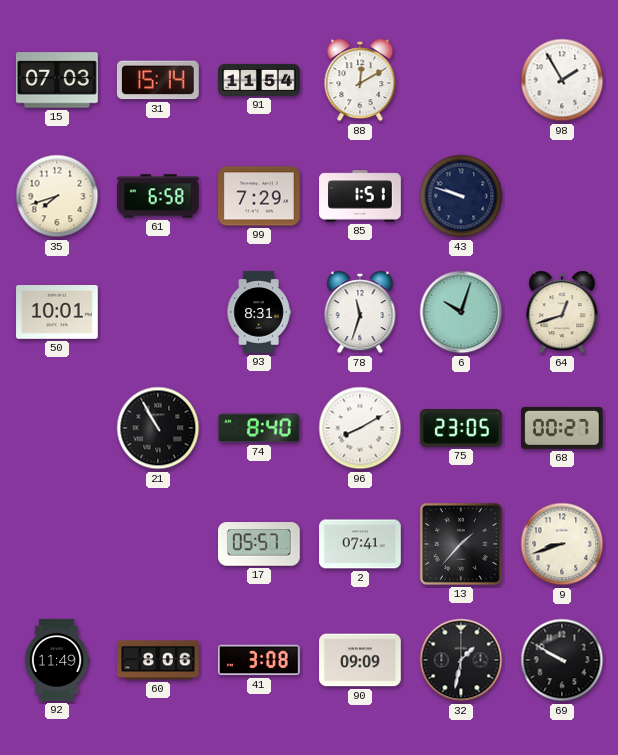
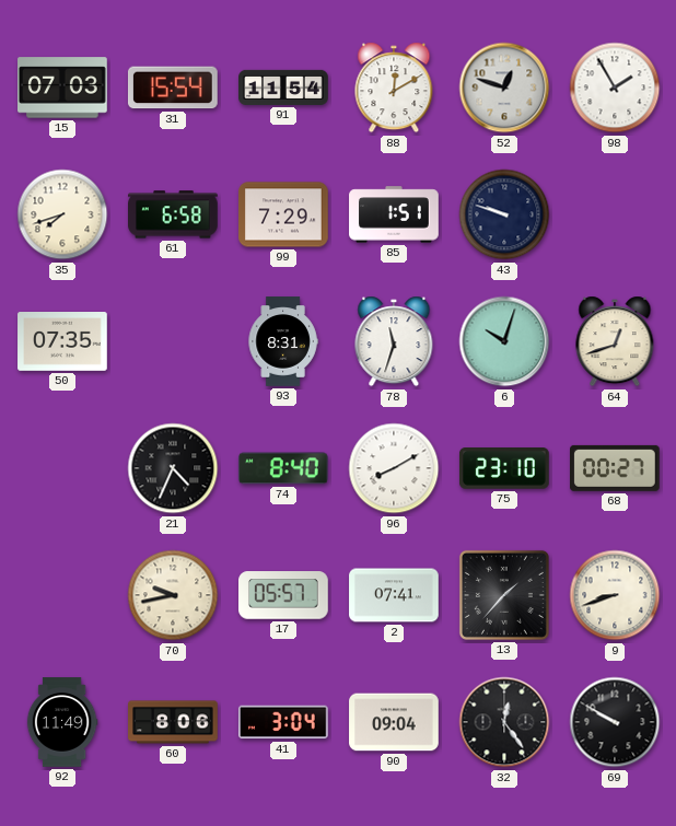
31: 15:14 -> 15:54 (173, 88)
52: none -> 12:48 (504, 88)
50: 10:01 -> 07:35 (62, 342)
21: 10:55 -> 4:34 (173, 468)
75: 23:05 -> 23:10 (504, 468)
70: none -> 9:43 (173, 595)
41: 3:08 -> 3:04 (283, 722)
90: 09:09 -> 09:04 (394, 722)
32: 1:32 -> 12:24 (504, 722)
